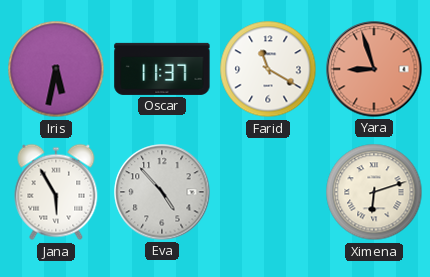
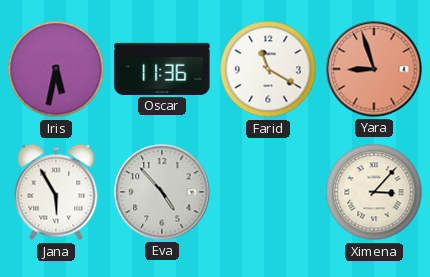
Oscar: 11:37 -> 11:36 (162, 69)
Ximena: 6:12 -> 3:07 (374, 192)
